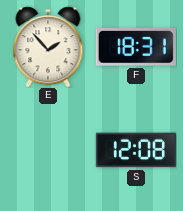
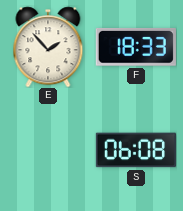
F: 18:31 -> 18:33 (136, 47)
S: 12:08 -> 06:08 (136, 150)
